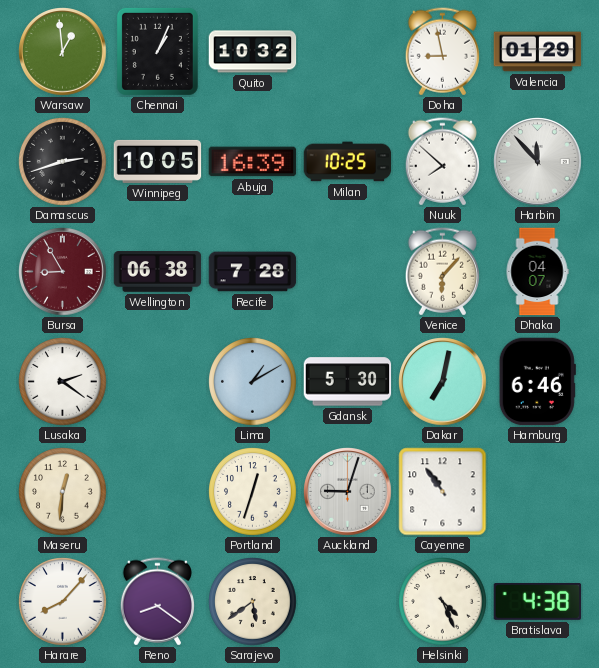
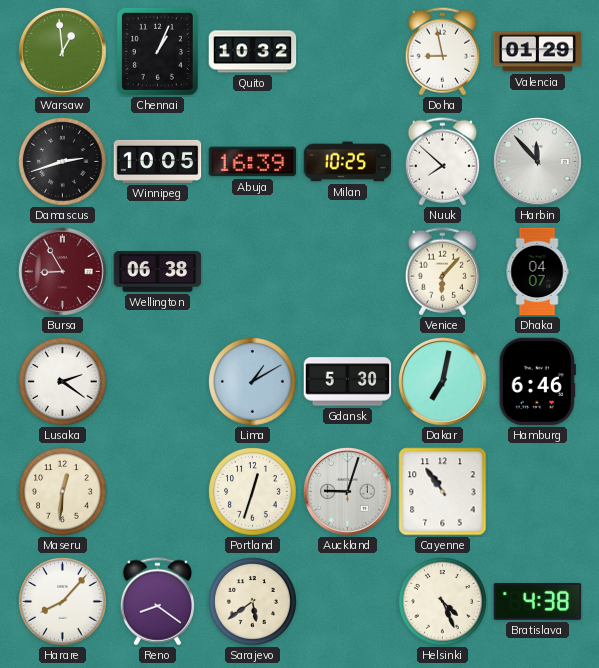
Recife: 7:28 -> none (253, 272)
